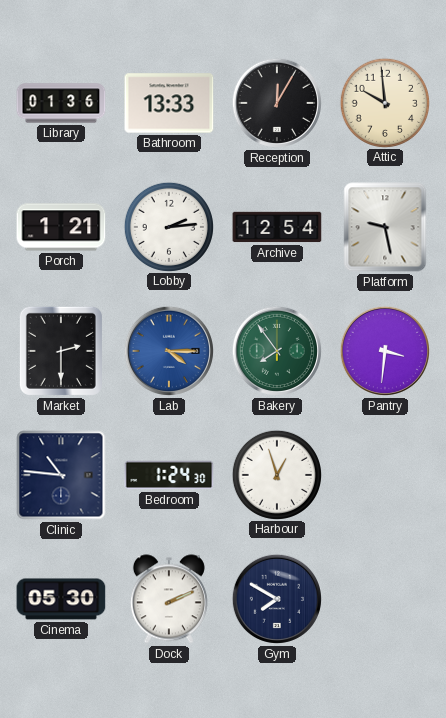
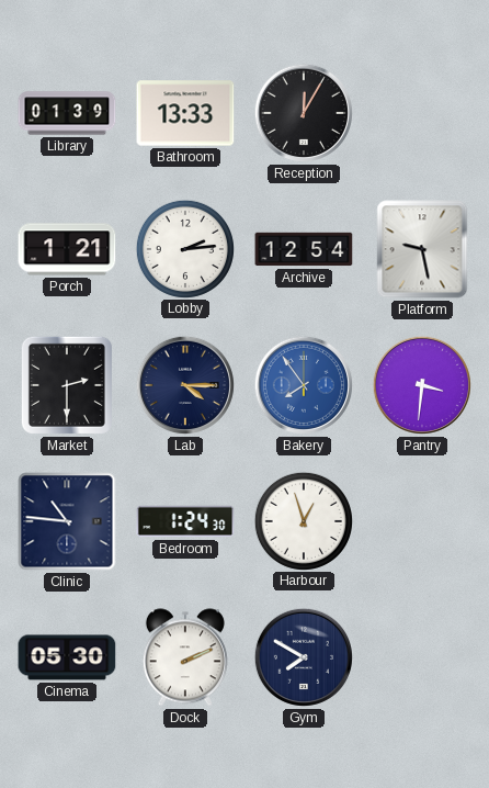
Library: 01:36 -> 01:39 (67, 113)
Attic: 9:59 -> none (384, 102)
Lab dial: blue -> navy (185, 385)
Bakery dial: green -> blue (304, 385)
